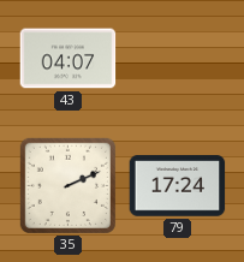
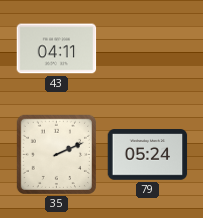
43: 04:07 -> 04:11 (57, 49)
79: 17:24 -> 05:24 (148, 155)
